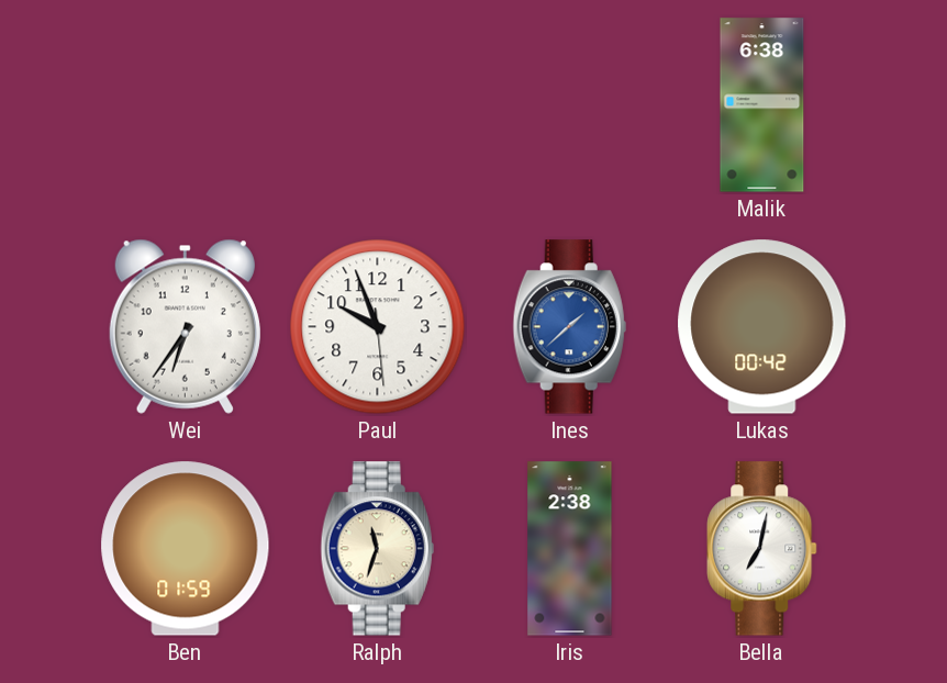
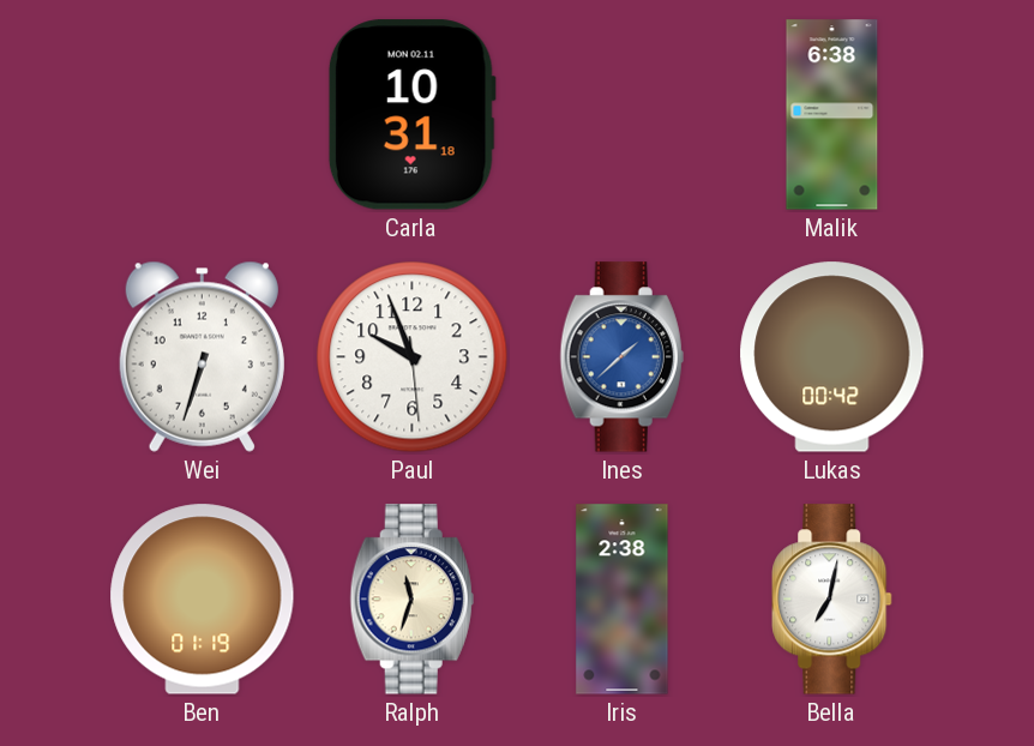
Carla: none -> 10:31 (411, 115)
Wei: 6:36 -> 6:33 (202, 356)
Ben: 01:59 -> 01:19 (203, 600)
